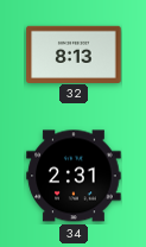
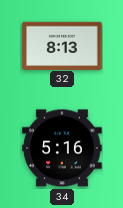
34: 2:31 -> 5:16 (62, 148)
